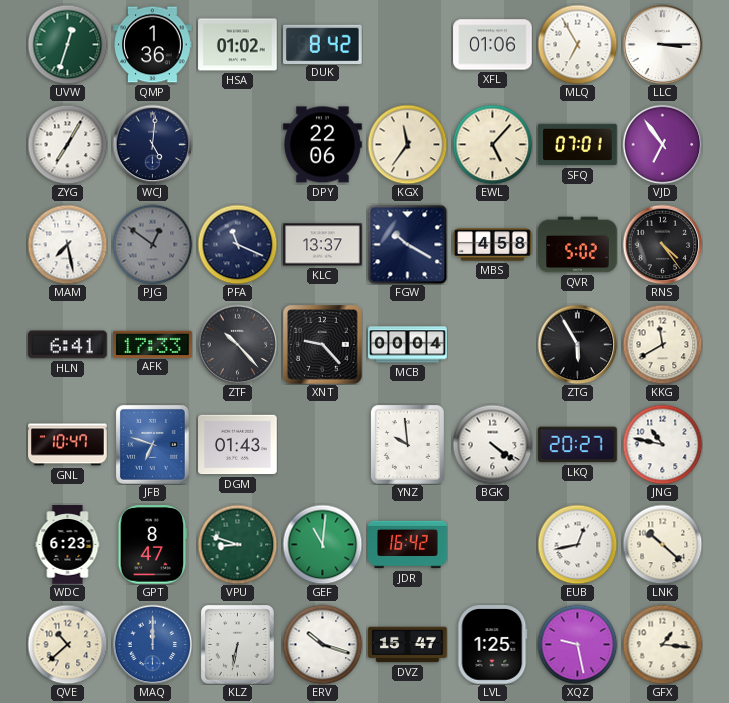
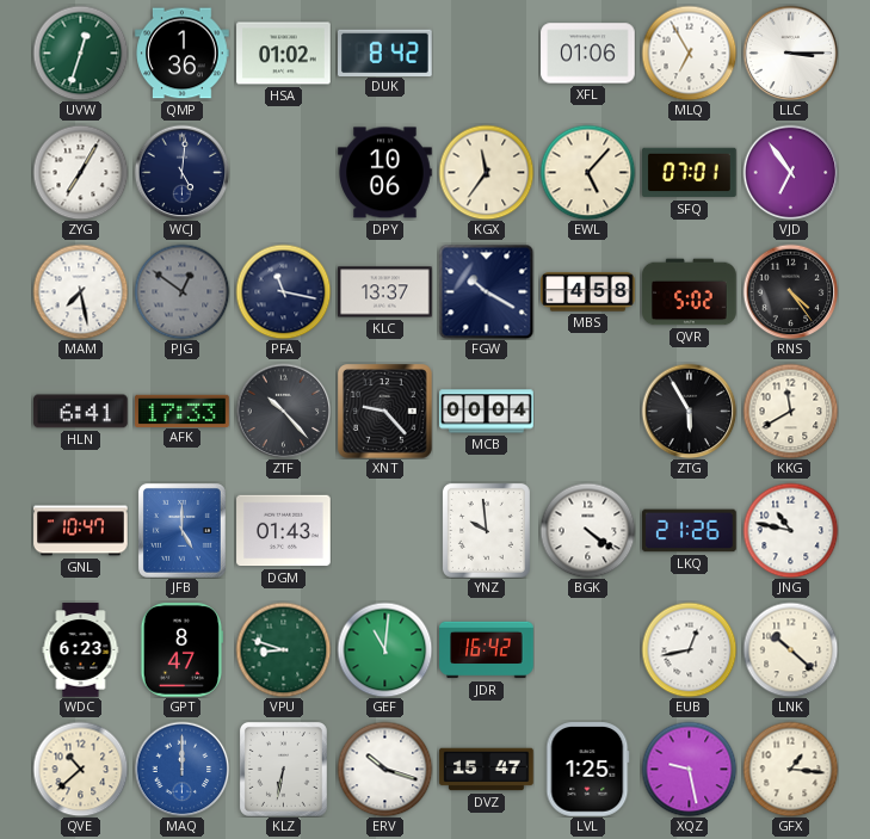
DPY: 22:06 -> 10:06 (385, 173)
PFA: 11:19 -> 11:17 (283, 291)
JFB: 6:48 -> 5:00 (181, 530)
LKQ: 20:27 -> 21:26 (690, 531)
